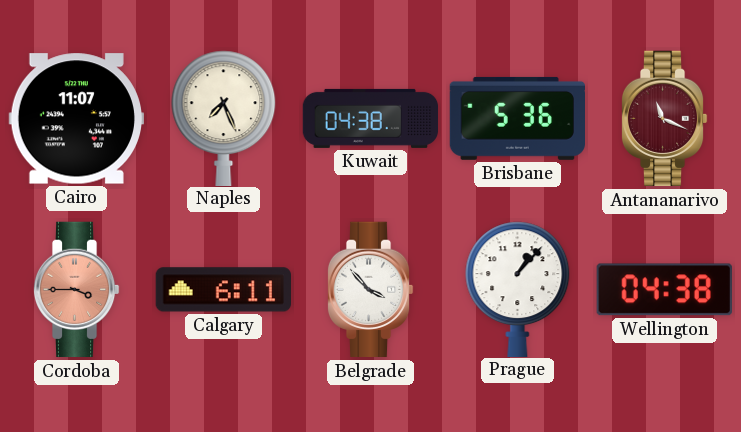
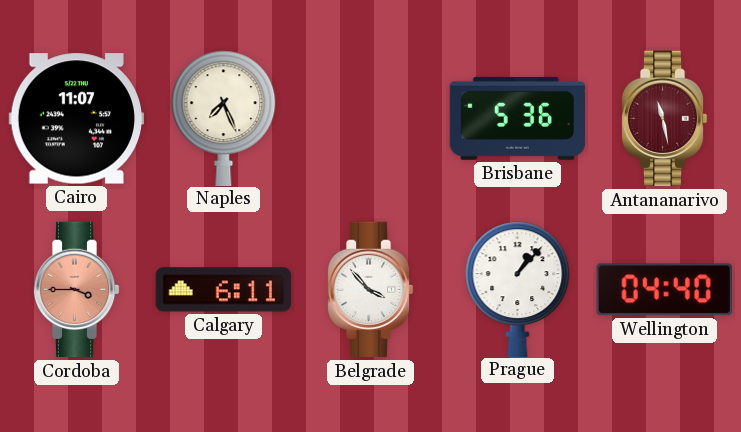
Kuwait: 04:38 -> none (371, 118)
Antananarivo: 11:19 -> 11:28 (664, 119)
Wellington: 04:38 -> 04:40 (664, 290)
